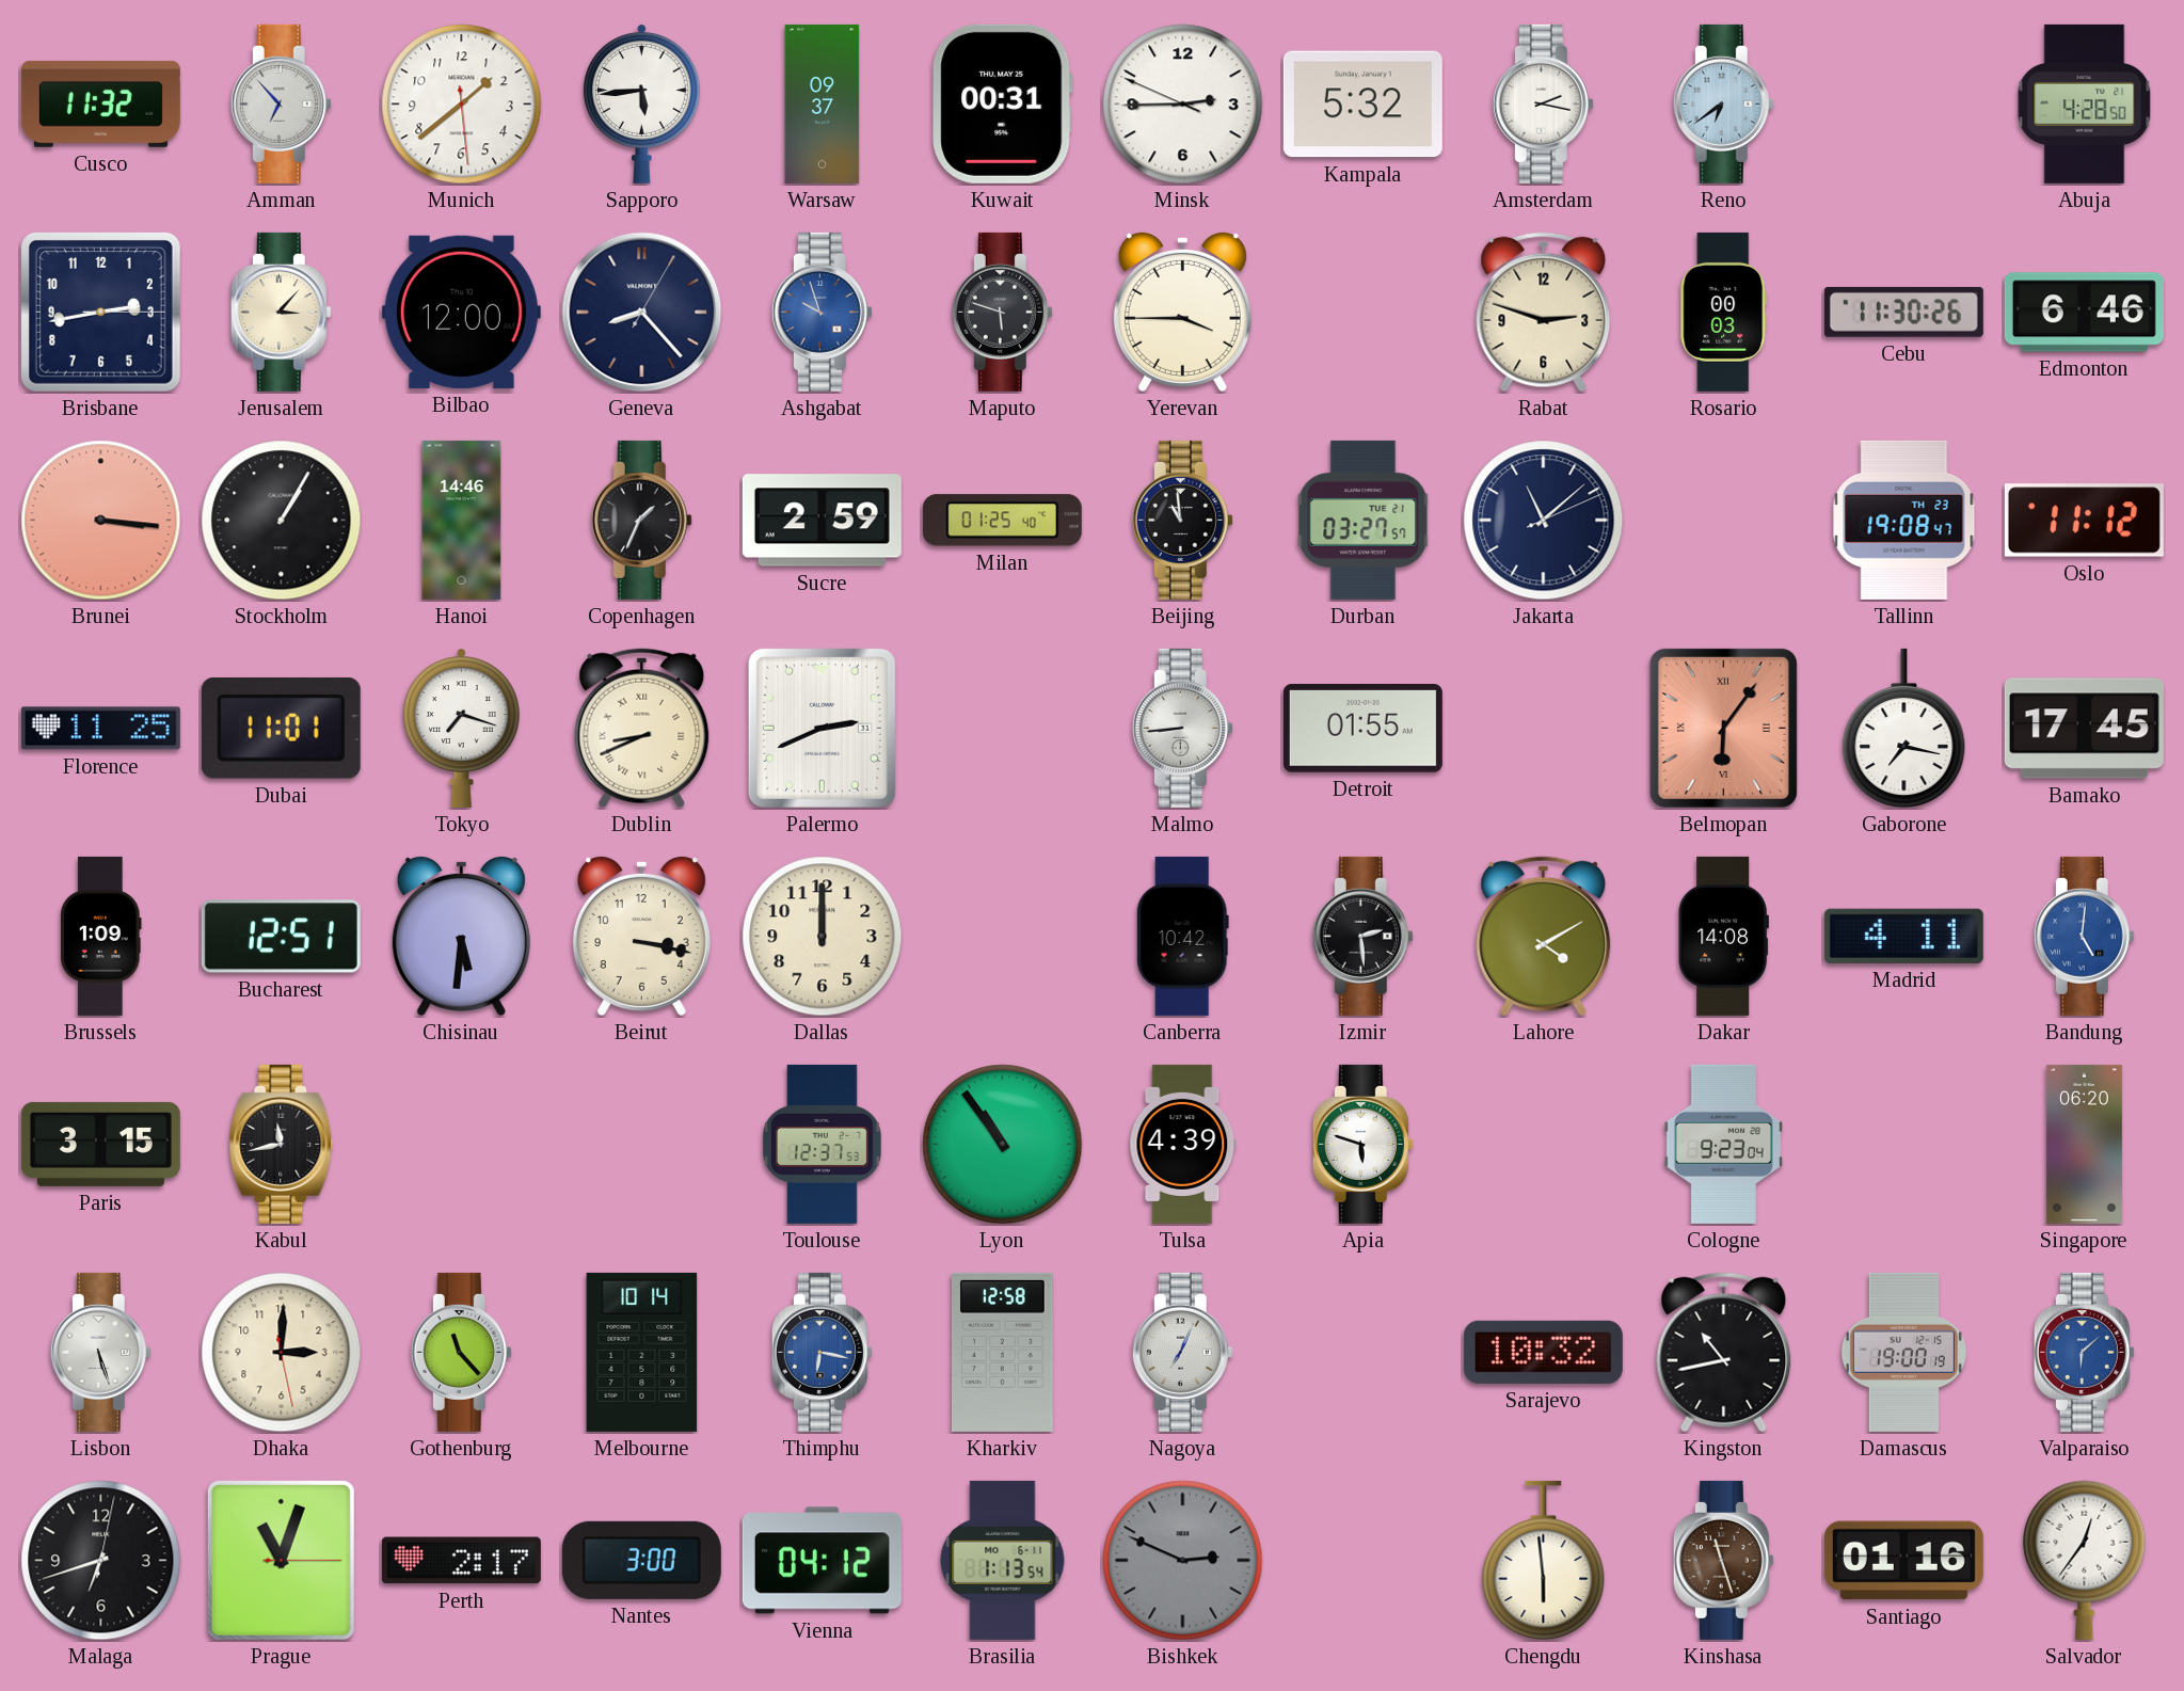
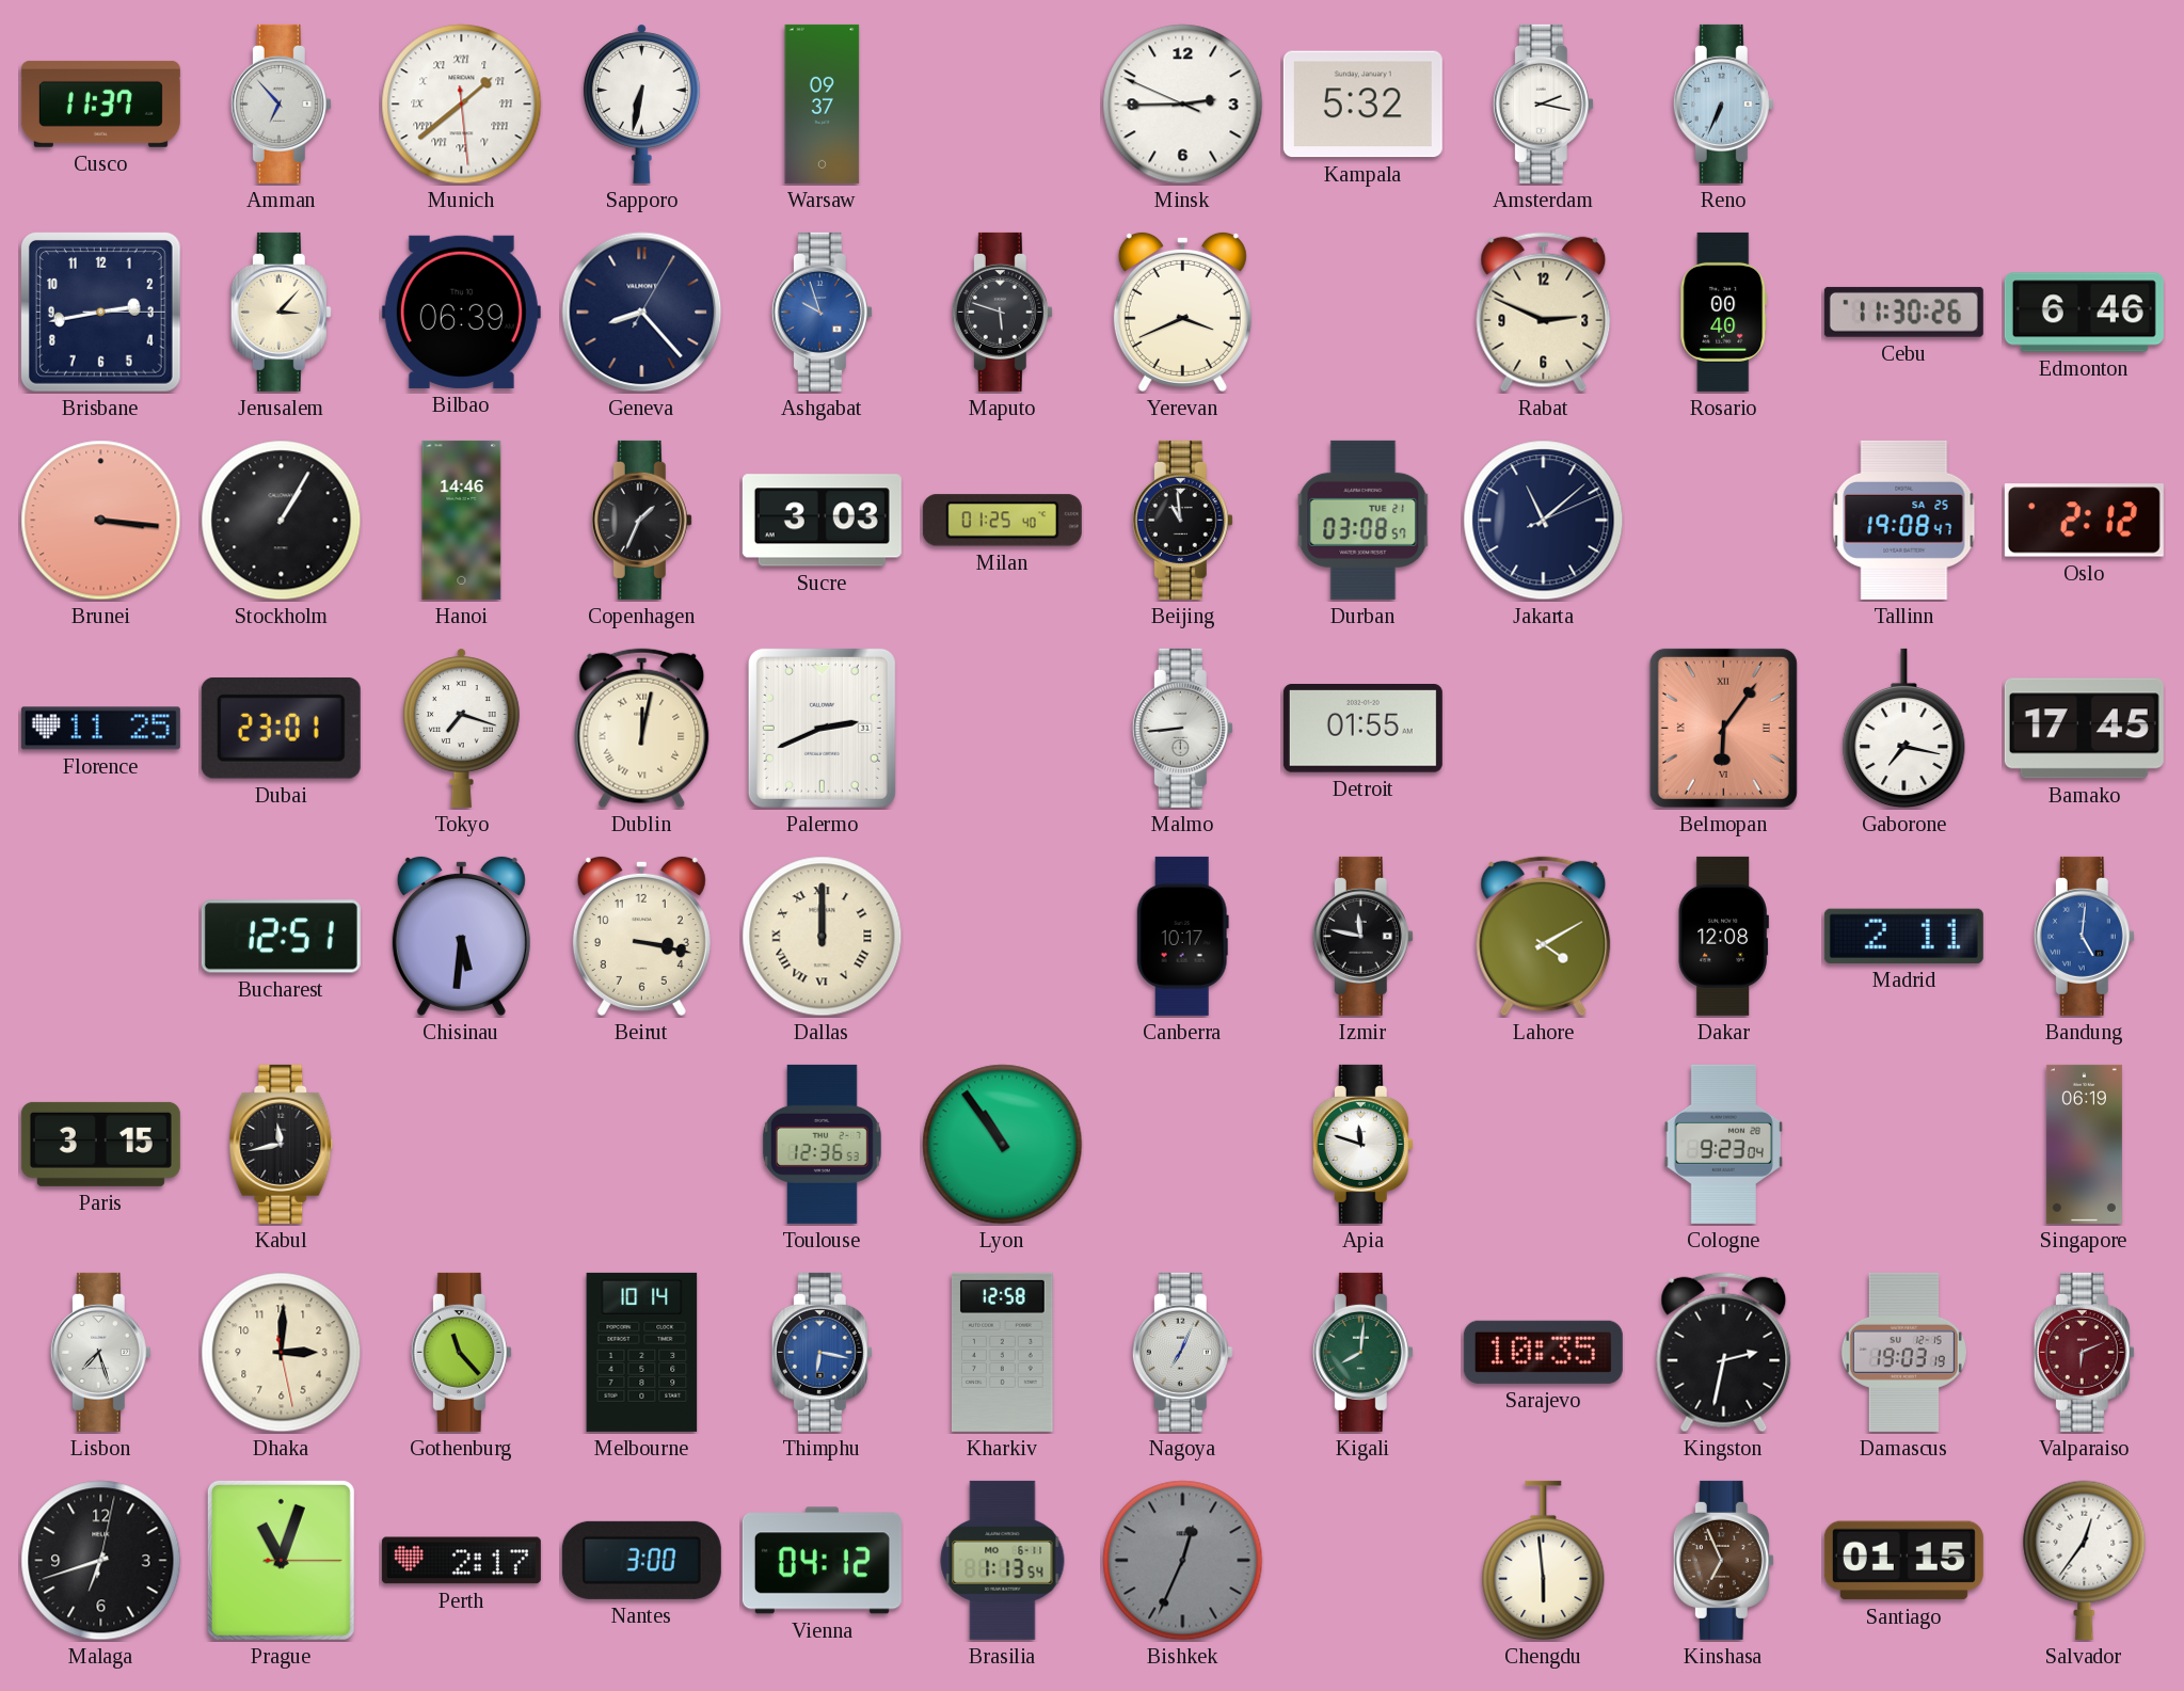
Cusco: 11:32 -> 11:37 (100, 103)
Munich numerals: Arabic -> Roman (462, 105)
Sapporo: 5:44 -> 6:32 (641, 103)
Kuwait: 00:31 -> none (1003, 103)
Reno: 6:39 -> 6:34 (1723, 103)
Abuja: 4:28 -> none (2085, 103)
Bilbao: 12:00 -> 06:39 (461, 312)
Yerevan: 3:45 -> 3:41 (1182, 312)
Rabat: 2:48 -> 2:49 (1544, 313)
Rosario: 00:03 -> 00:40 (1724, 312)
Sucre: 2:59 -> 3:03 (822, 521)
Durban: 03:27 -> 03:08 (1364, 520)
Tallinn date: TH 23 -> SA 25 (1904, 520)
Oslo: 11:12 -> 2:12 (2084, 521)
Dubai: 11:01 -> 23:01 (281, 728)
Dublin: 8:41 -> 12:02 (642, 729)
Brussels: 1:09 -> none (101, 936)
Dallas numerals: Arabic -> Roman (823, 937)
Canberra: 10:42 -> 10:17 (1182, 936)
Izmir: 2:29 -> 11:47 (1362, 936)
Dakar: 14:08 -> 12:08 (1723, 936)
Madrid: 4:11 -> 2:11 (1903, 936)
Toulouse: 12:37 -> 12:36 (822, 1144)
Tulsa: 4:39 -> none (1183, 1144)
Apia: 5:48 -> 11:48 (1362, 1144)
Singapore: 06:20 -> 06:19 (2084, 1144)
Lisbon: 5:27 -> 7:27 (100, 1352)
Kigali: none -> 8:01 (1362, 1352)
Sarajevo: 10:32 -> 10:35 (1543, 1352)
Kingston: 10:43 -> 2:32 (1724, 1353)
Damascus: 19:00 -> 19:03 (1903, 1352)
Valparaiso: 6:08 -> 6:11 (2084, 1352)
Valparaiso dial: blue -> burgundy (2084, 1352)
Bishkek: 2:49 -> 12:34 (1183, 1561)
Kinshasa: 11:27 -> 6:56 (1723, 1560)
Santiago: 01:16 -> 01:15 (1903, 1561)
